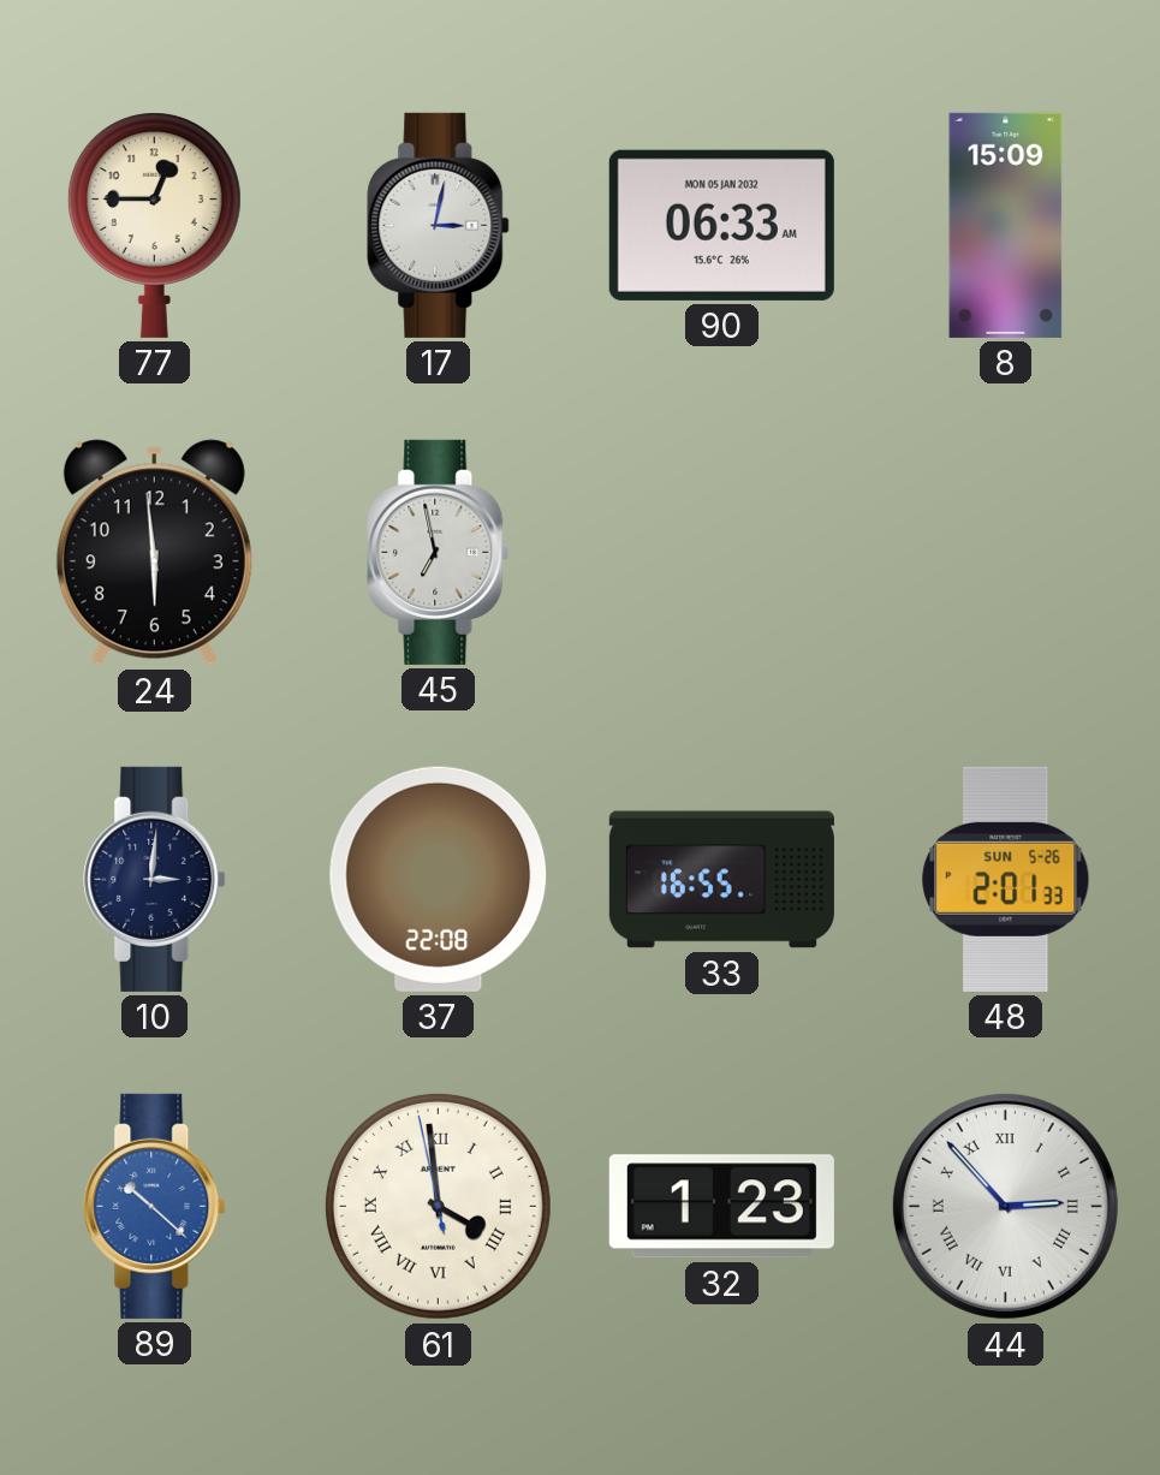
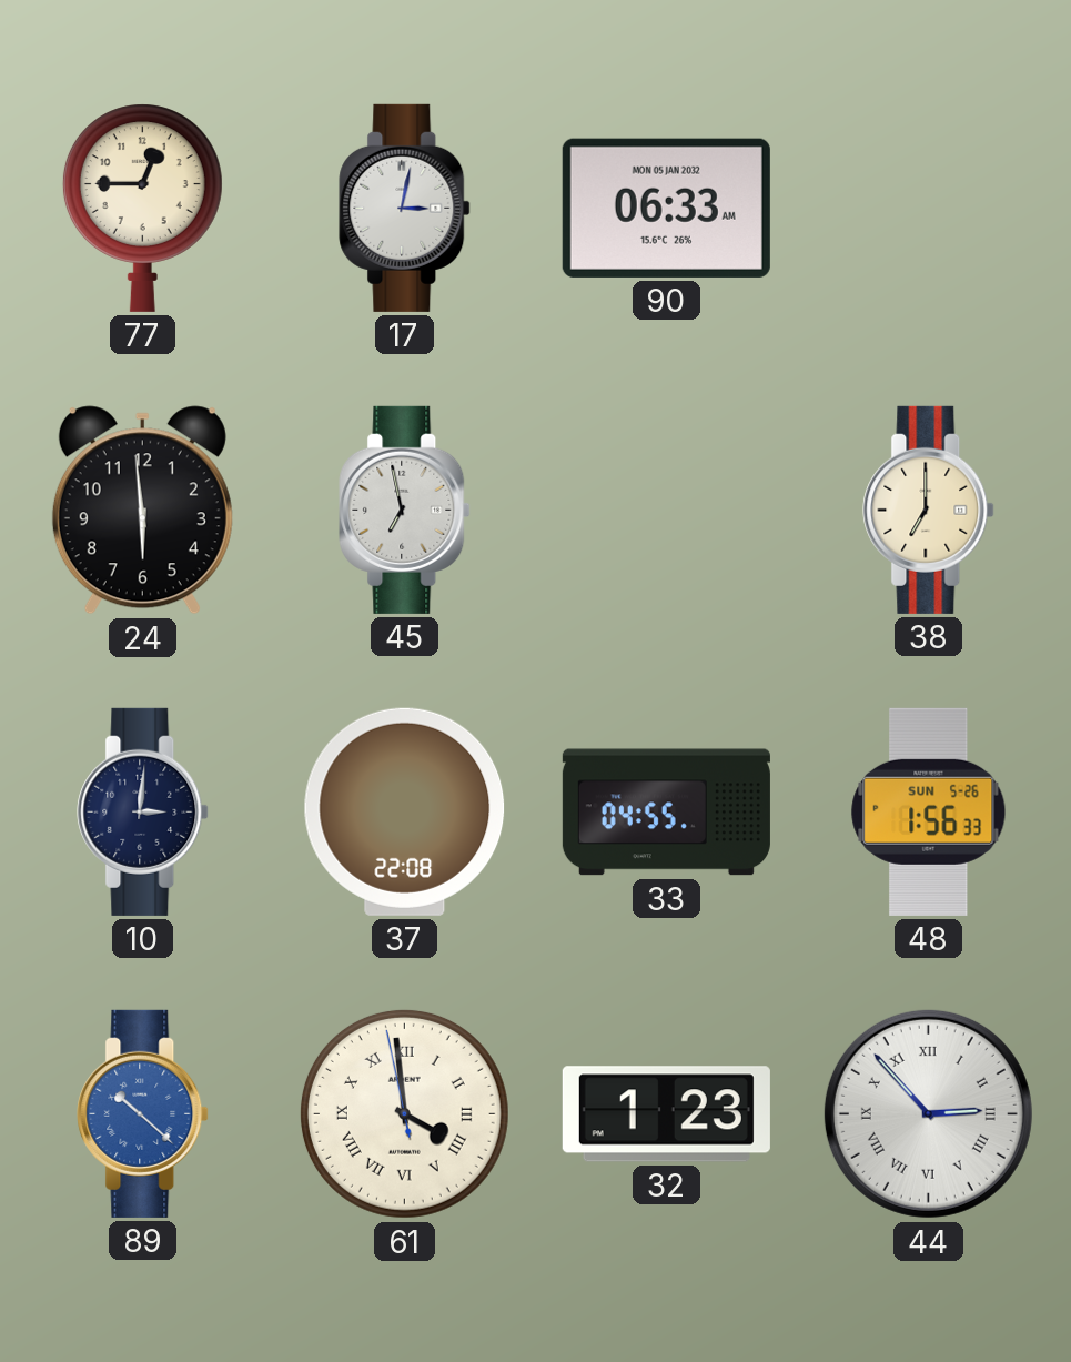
8: 15:09 -> none (1006, 225)
38: none -> 7:00 (929, 510)
33: 16:55 -> 04:55 (666, 813)
48: 2:01 -> 1:56 (929, 811)
